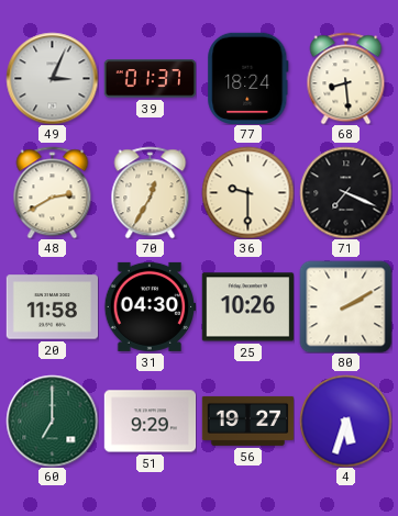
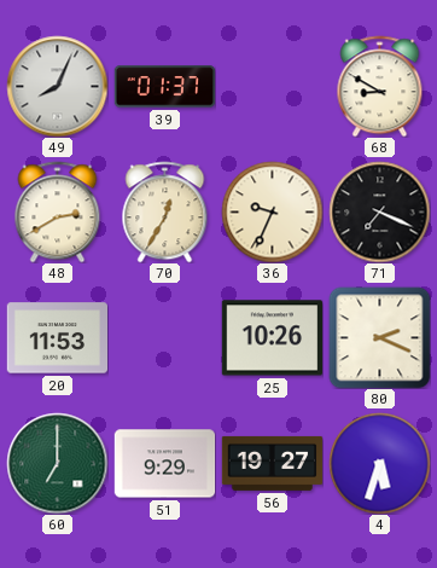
49: 3:04 -> 8:04 (57, 86)
77: 18:24 -> none (248, 78)
68: 8:29 -> 8:50 (380, 86)
36: 9:30 -> 9:34 (272, 211)
20: 11:58 -> 11:53 (57, 338)
31: 04:30 -> none (150, 306)
80: 2:10 -> 2:19 (379, 337)
